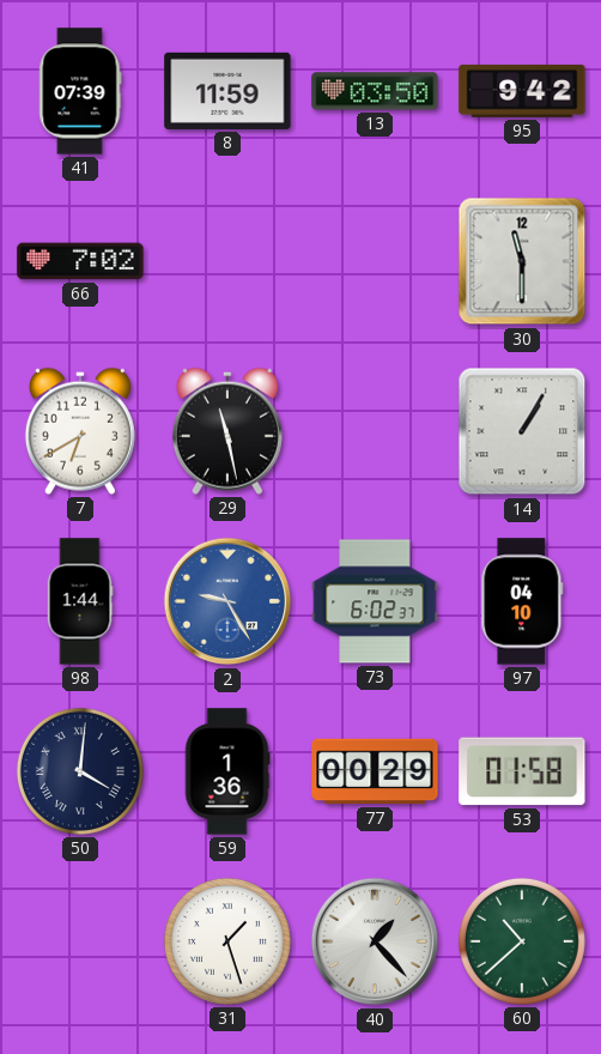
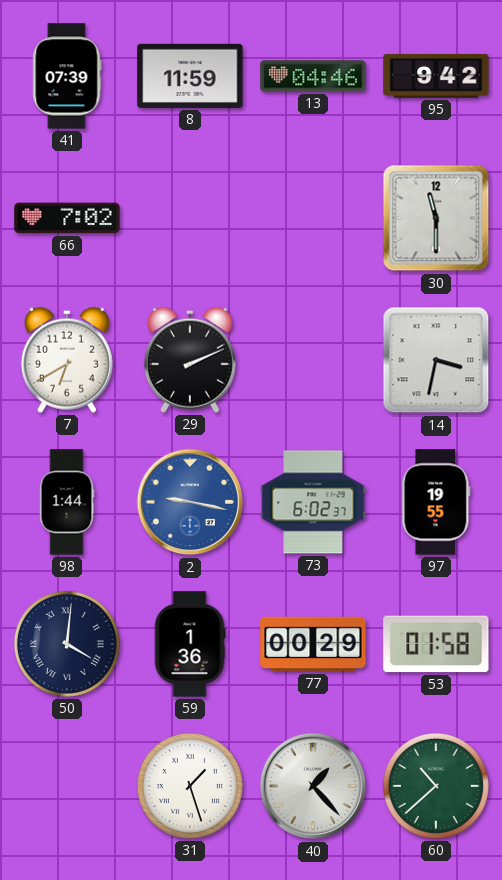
13: 03:50 -> 04:46 (313, 76)
29: 11:28 -> 2:11 (190, 360)
14: 1:05 -> 3:32 (436, 360)
2: 9:25 -> 9:17 (190, 502)
97: 04:10 -> 19:55 (436, 502)
